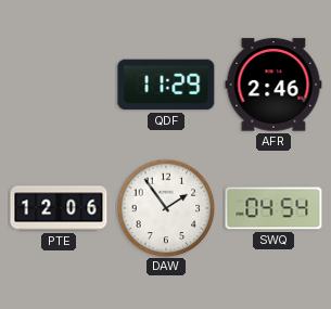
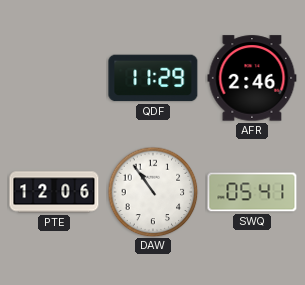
DAW: 1:54 -> 10:54 (153, 192)
SWQ: 04:54 -> 05:41 (252, 192)
